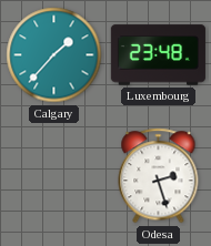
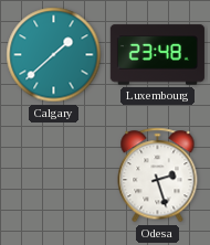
Calgary: 1:37 -> 1:38 (54, 55)
